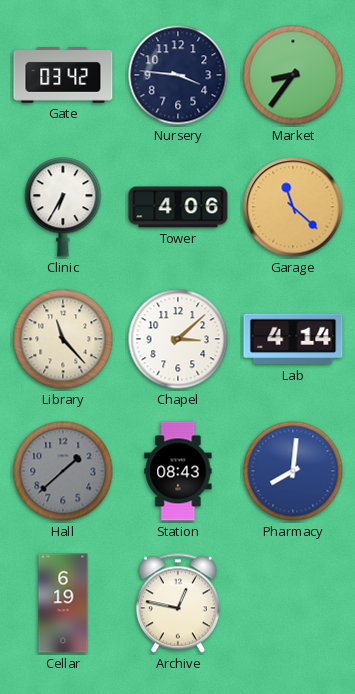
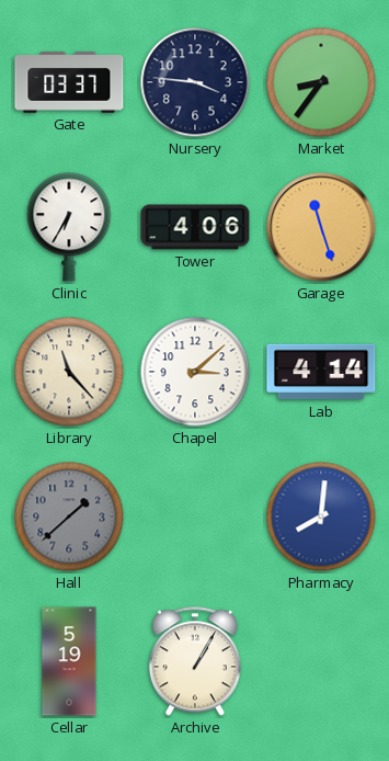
Gate: 03:42 -> 03:37 (69, 83)
Garage: 11:22 -> 11:27 (321, 227)
Station: 08:43 -> none (178, 471)
Cellar: 6:19 -> 5:19 (69, 661)
Archive: 12:47 -> 1:05 (195, 661)
